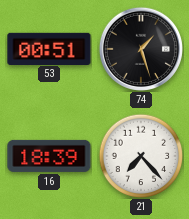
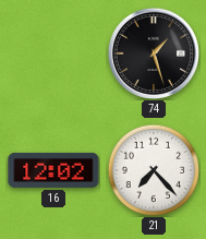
53: 00:51 -> none (49, 48)
16: 18:39 -> 12:02 (53, 170)
